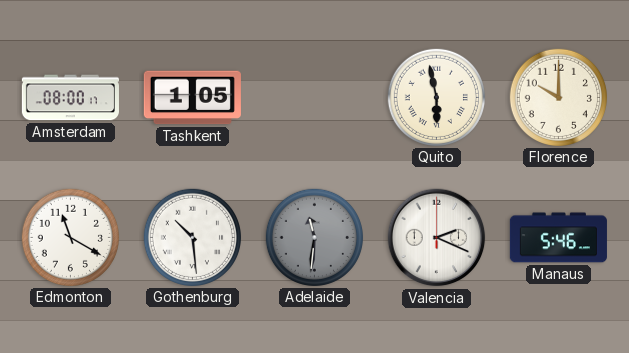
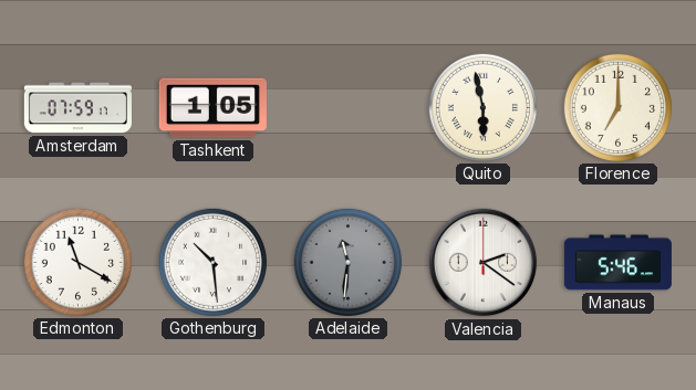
Amsterdam: 08:00 -> 07:59 (77, 108)
Florence: 10:00 -> 7:00 (617, 107)
Valencia: 2:19 -> 2:21 (484, 263)
